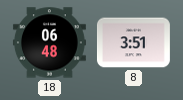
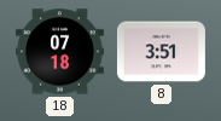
18: 06:48 -> 07:18 (59, 52)
